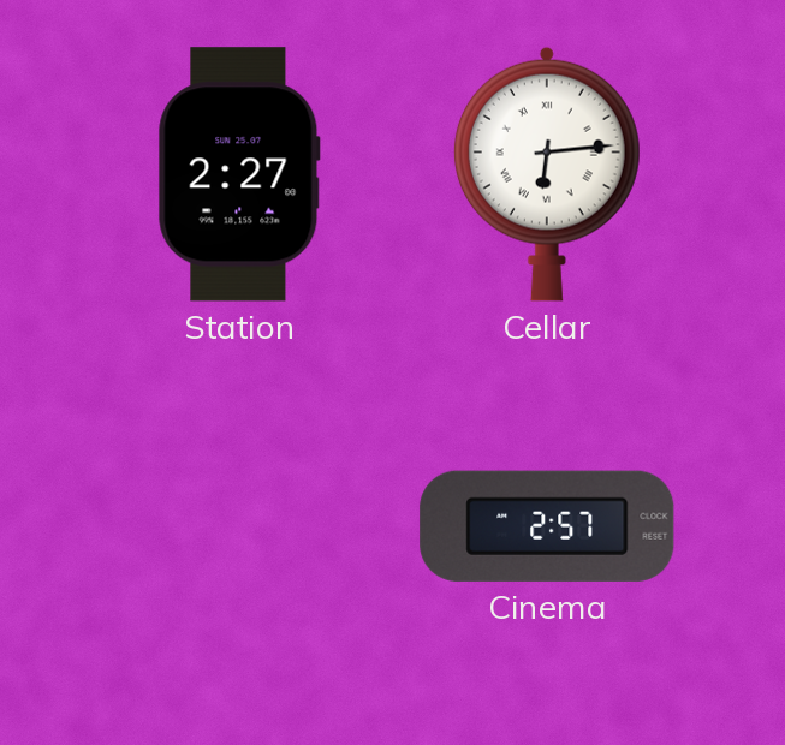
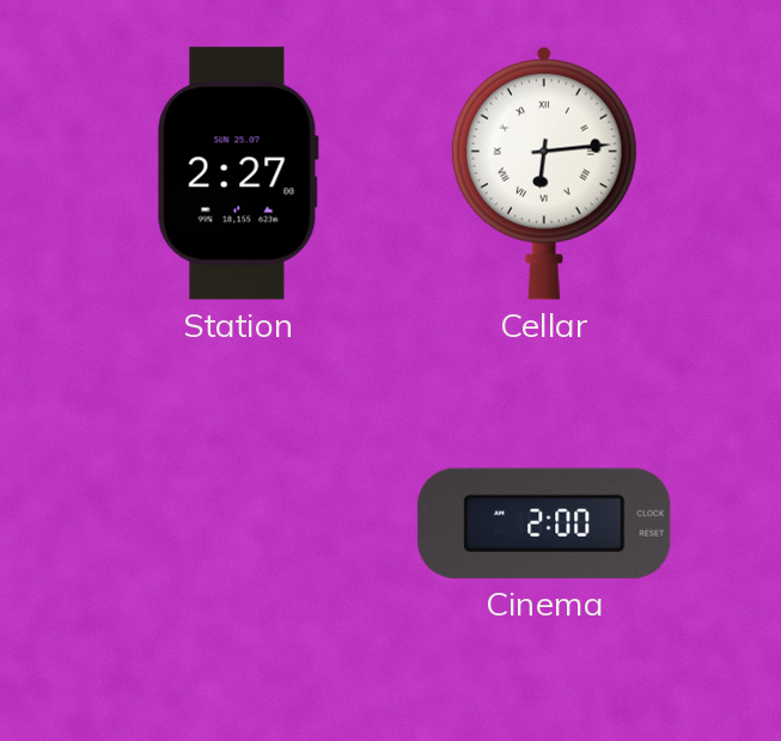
Cinema: 2:57 -> 2:00 (544, 523)
